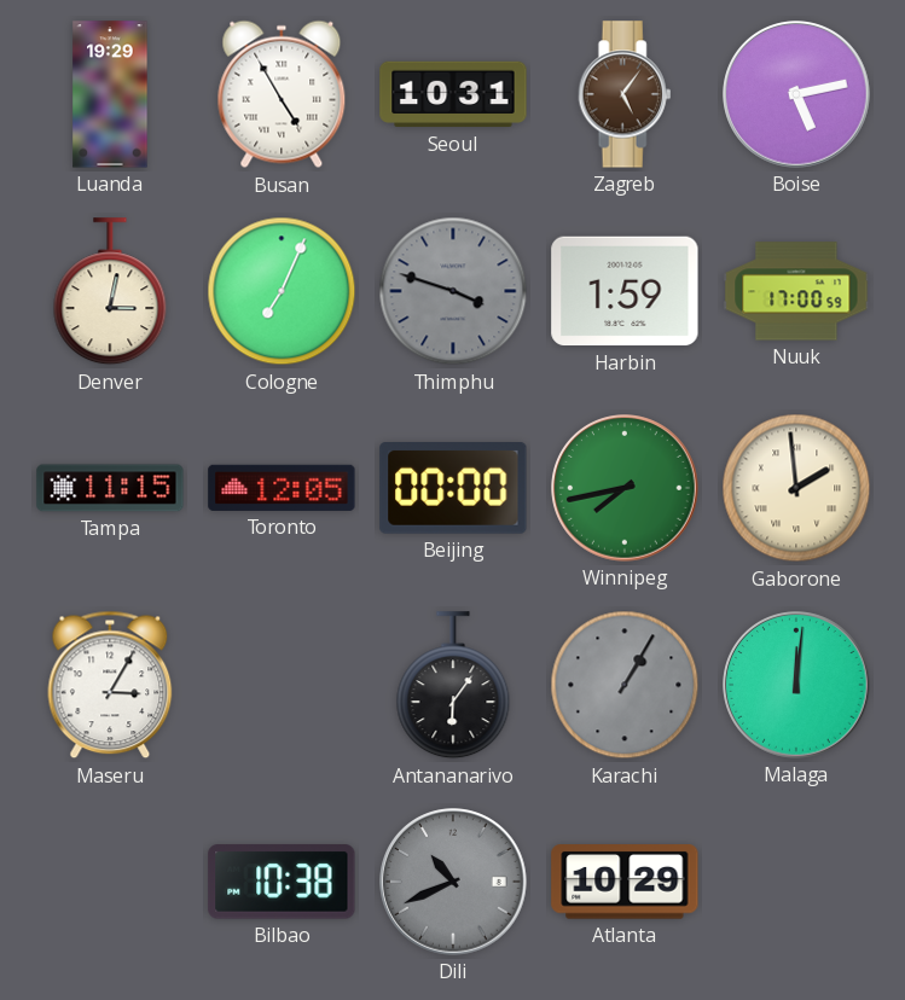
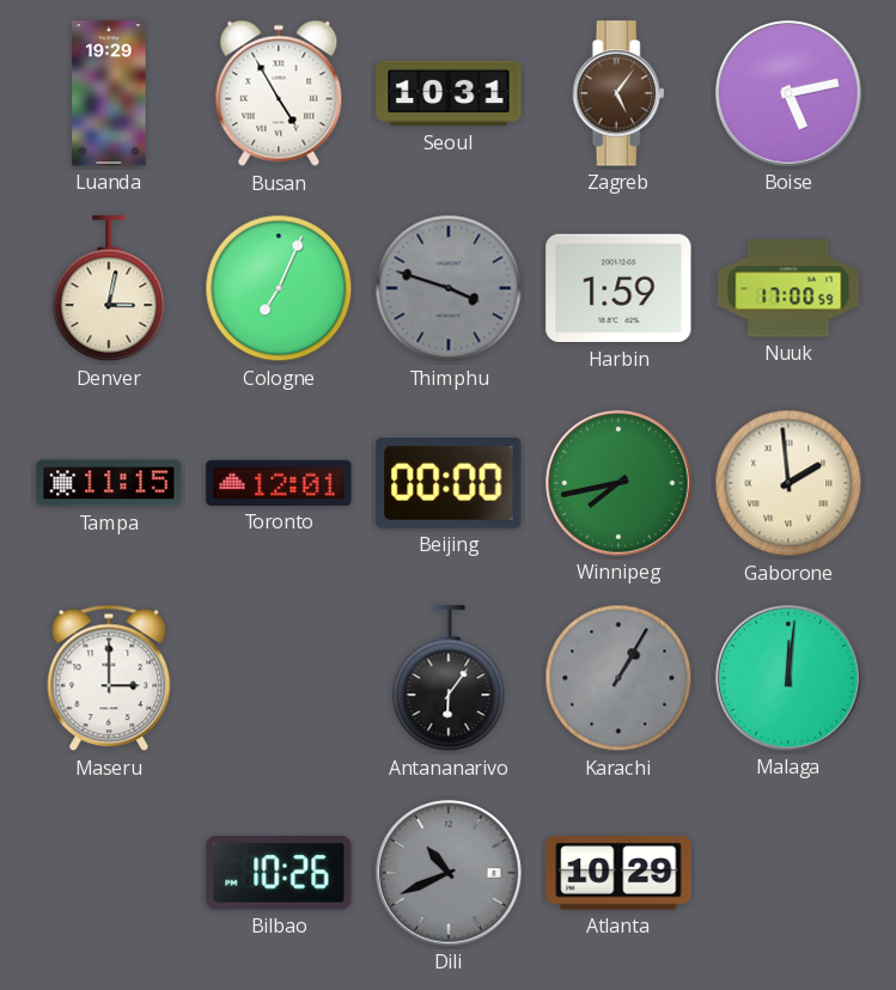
Toronto: 12:05 -> 12:01 (279, 483)
Maseru: 3:05 -> 3:00 (109, 678)
Bilbao: 10:38 -> 10:26 (279, 873)
